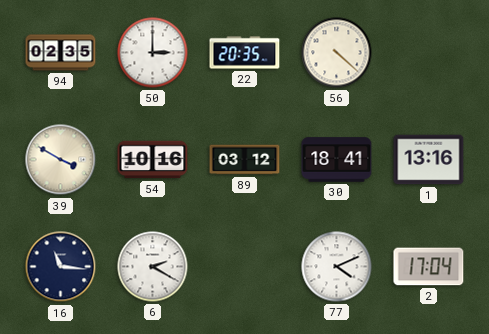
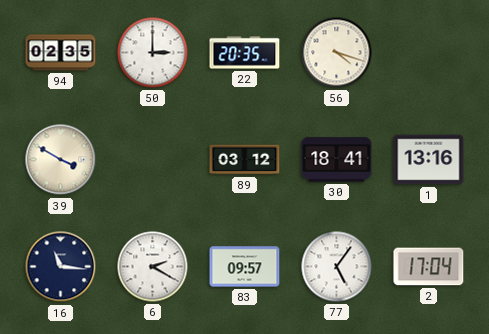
56: 4:22 -> 4:18 (337, 53)
54: 10:16 -> none (153, 160)
83: none -> 09:57 (245, 267)
77: 4:11 -> 5:06 (337, 267)
